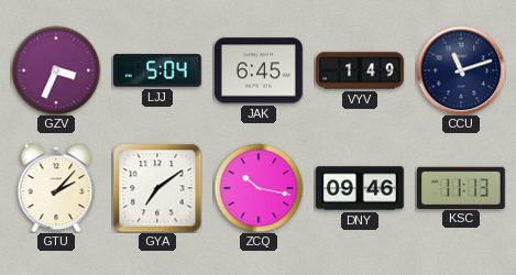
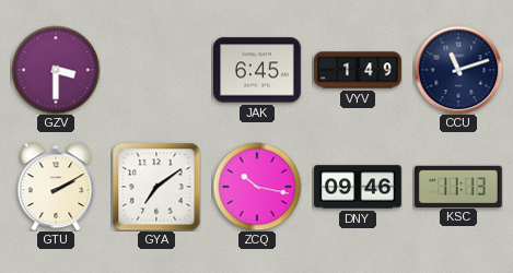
GZV: 3:34 -> 3:30 (56, 70)
LJJ: 5:04 -> none (158, 70)
GTU: 2:07 -> 2:10 (56, 187)
